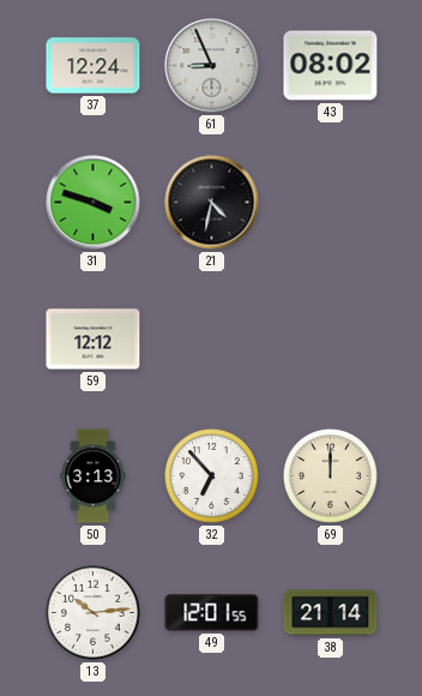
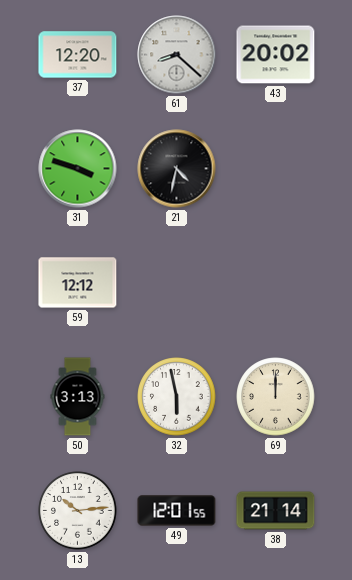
37: 12:24 -> 12:20 (78, 55)
61: 8:56 -> 8:22 (177, 55)
43: 08:02 -> 20:02 (276, 55)
32: 6:53 -> 5:58 (177, 397)
